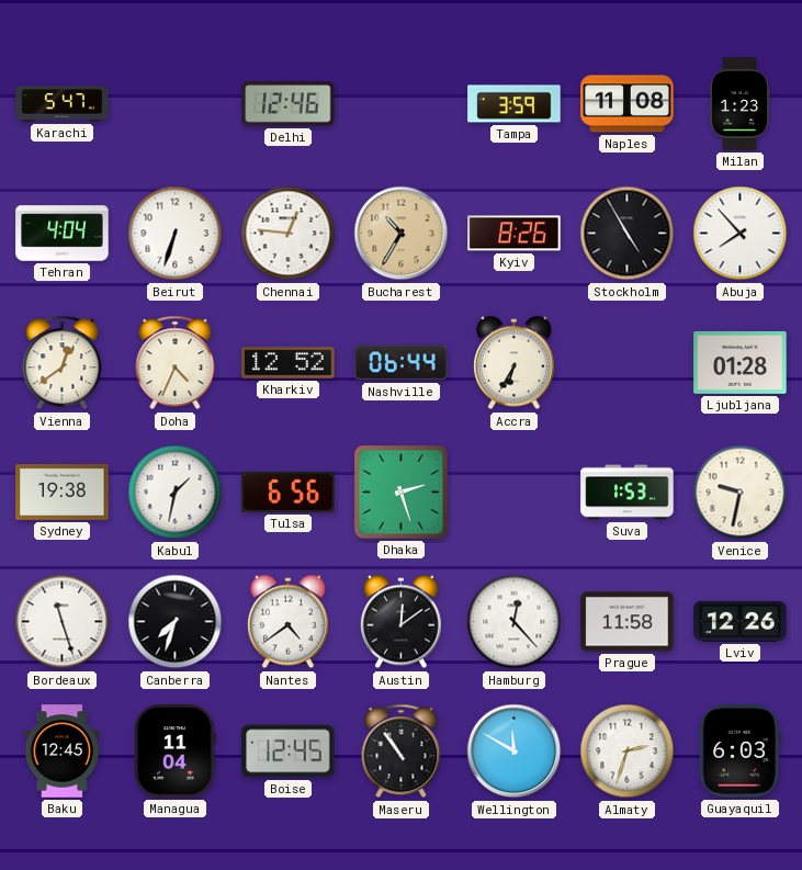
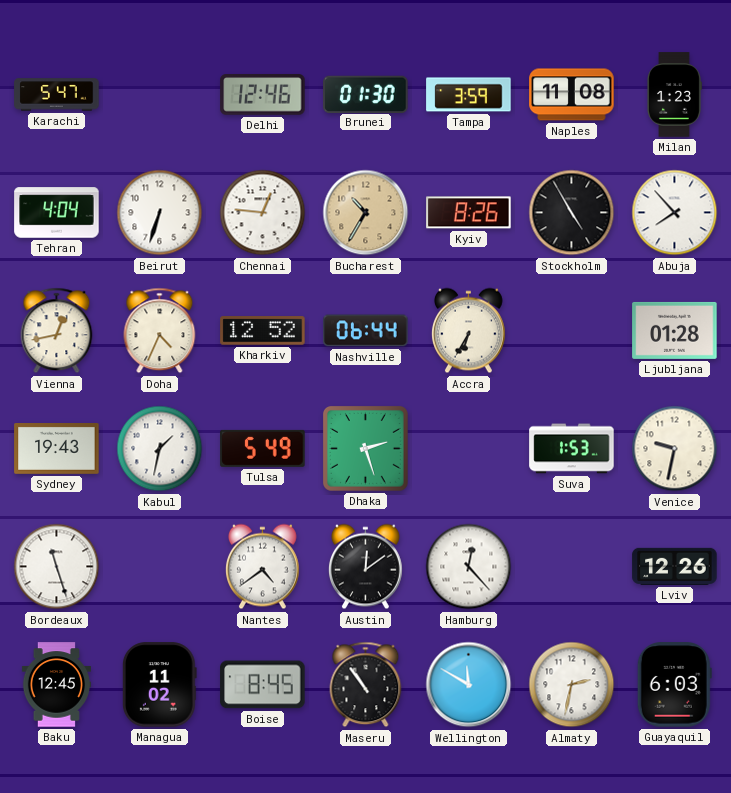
Brunei: none -> 01:30 (366, 94)
Vienna: 12:39 -> 12:43 (57, 331)
Sydney: 19:38 -> 19:43 (57, 449)
Tulsa: 6:56 -> 5:49 (263, 448)
Canberra: 7:33 -> none (176, 622)
Prague: 11:58 -> none (628, 622)
Managua: 11:04 -> 11:02 (159, 685)
Boise: 12:45 -> 8:45 (263, 685)
Almaty: 2:33 -> 2:32 (572, 685)
